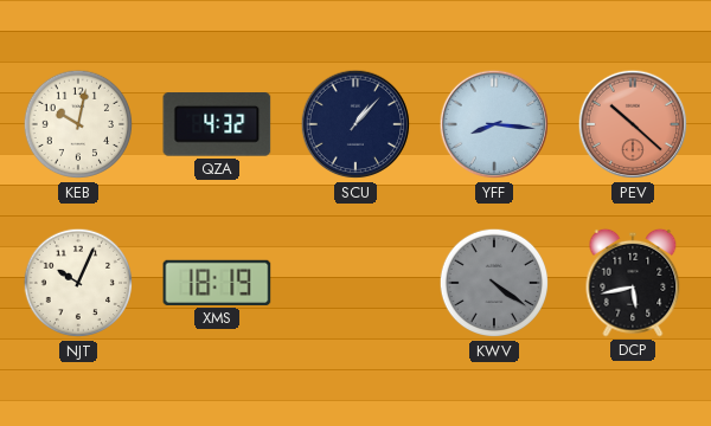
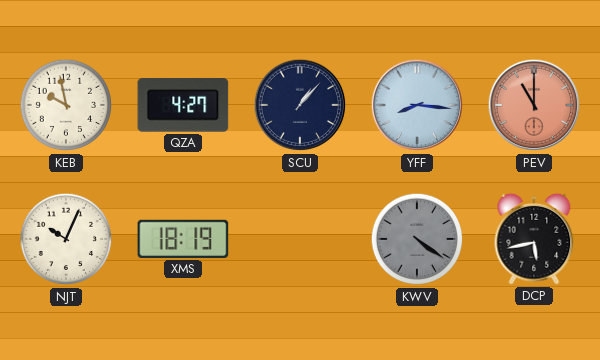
KEB: 10:02 -> 9:58 (66, 105)
QZA: 4:32 -> 4:27 (183, 106)
PEV: 10:22 -> 11:00 (534, 105)
